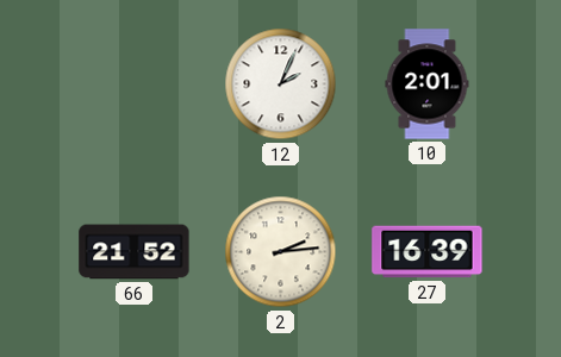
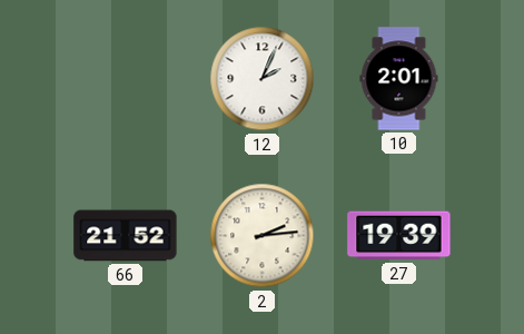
27: 16:39 -> 19:39 (399, 236)
